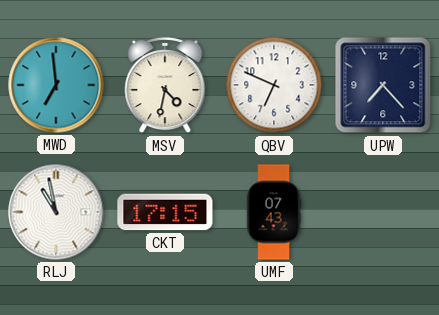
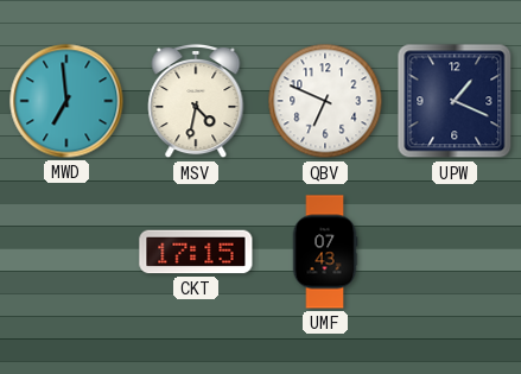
UPW: 7:23 -> 1:19 (455, 101)
RLJ: 10:58 -> none (56, 212)
